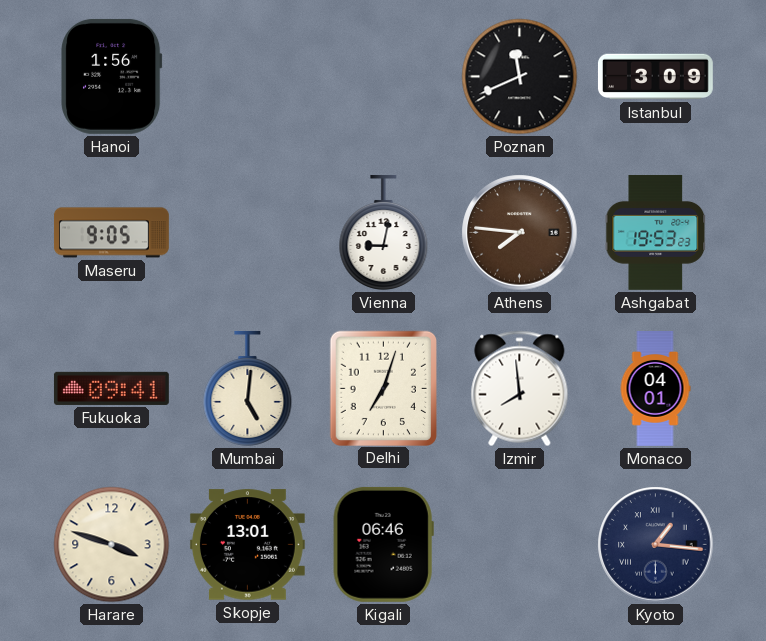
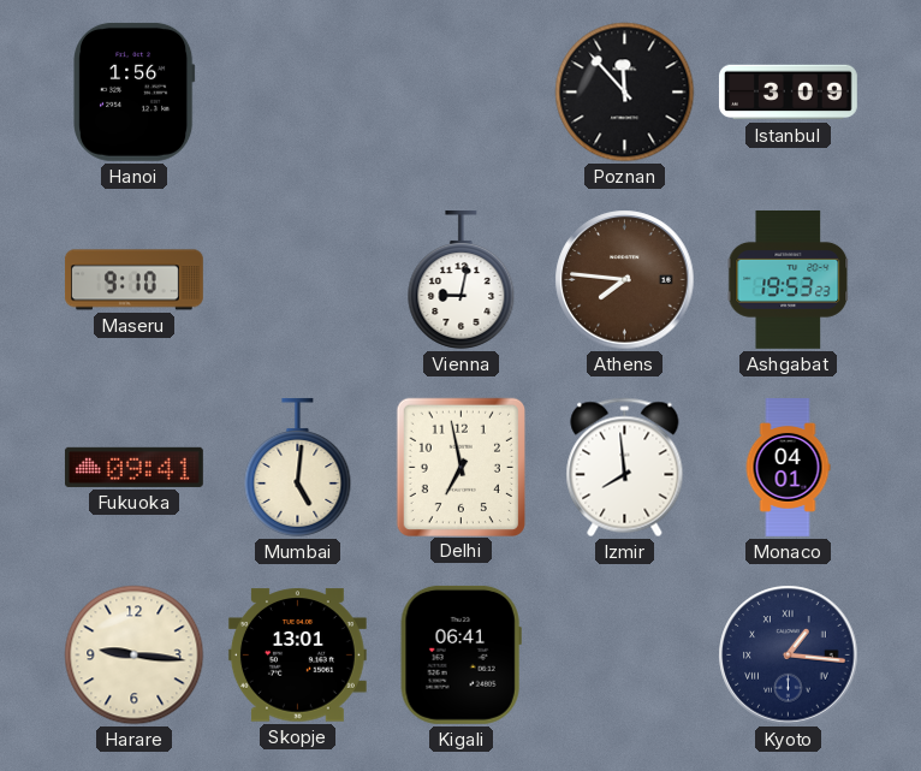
Poznan: 11:41 -> 11:53 (625, 93)
Maseru: 9:05 -> 9:10 (133, 280)
Delhi: 7:03 -> 6:58 (460, 467)
Harare: 3:48 -> 9:16 (135, 656)
Kigali: 06:46 -> 06:41 (460, 654)
